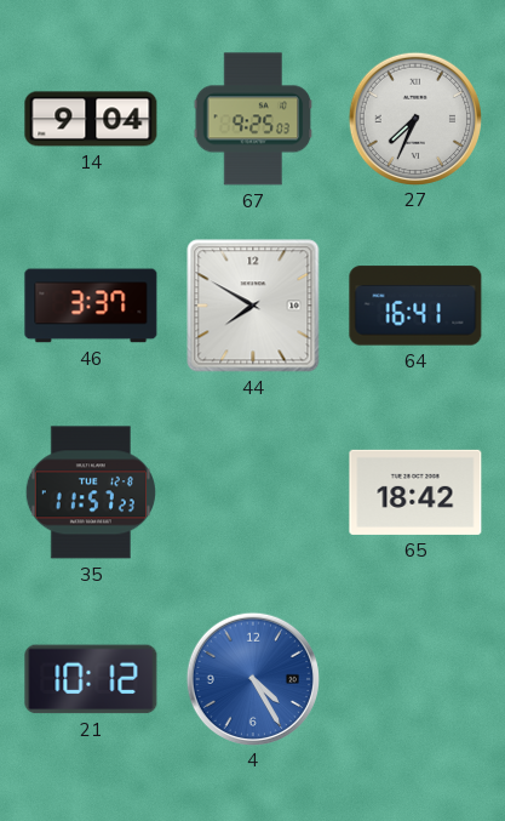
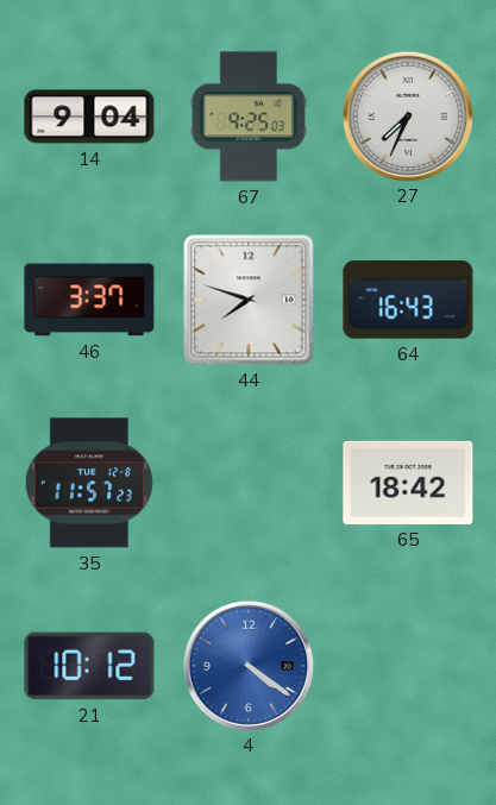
44: 7:50 -> 7:48 (249, 300)
64: 16:41 -> 16:43 (408, 300)
4: 4:25 -> 4:21 (247, 665)
